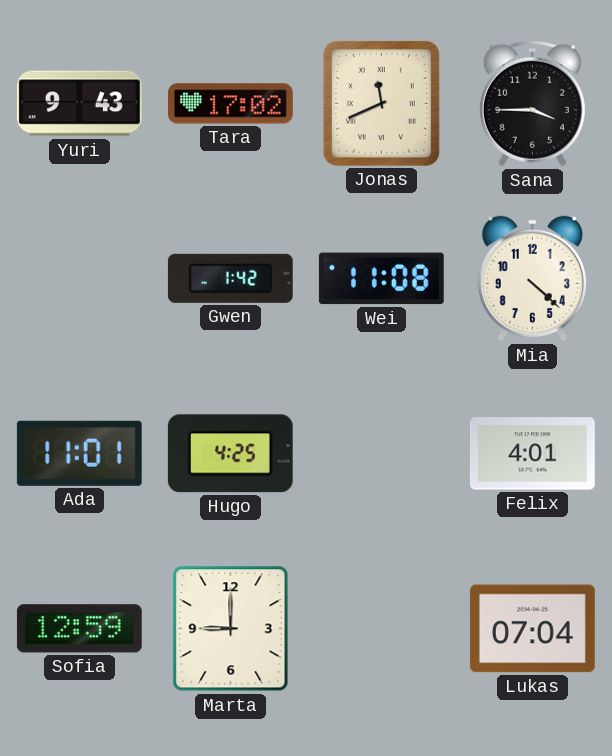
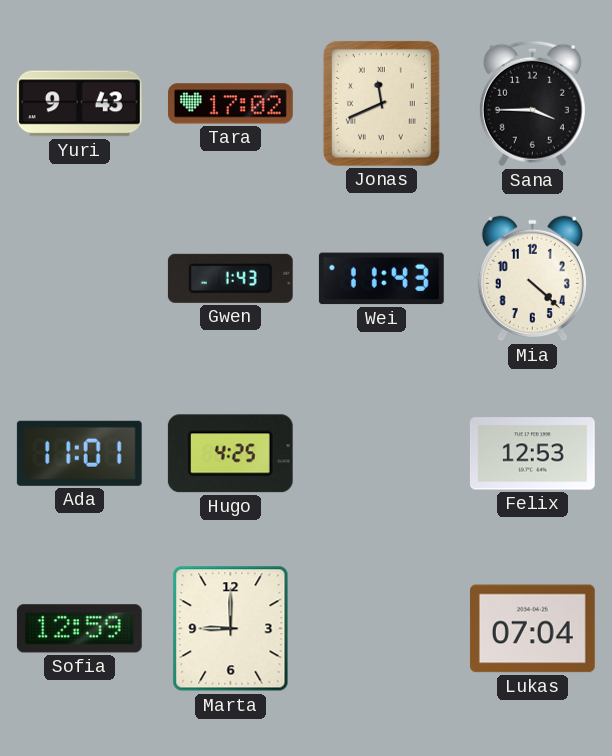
Gwen: 1:42 -> 1:43 (230, 278)
Wei: 11:08 -> 11:43 (381, 279)
Felix: 4:01 -> 12:53 (532, 454)
